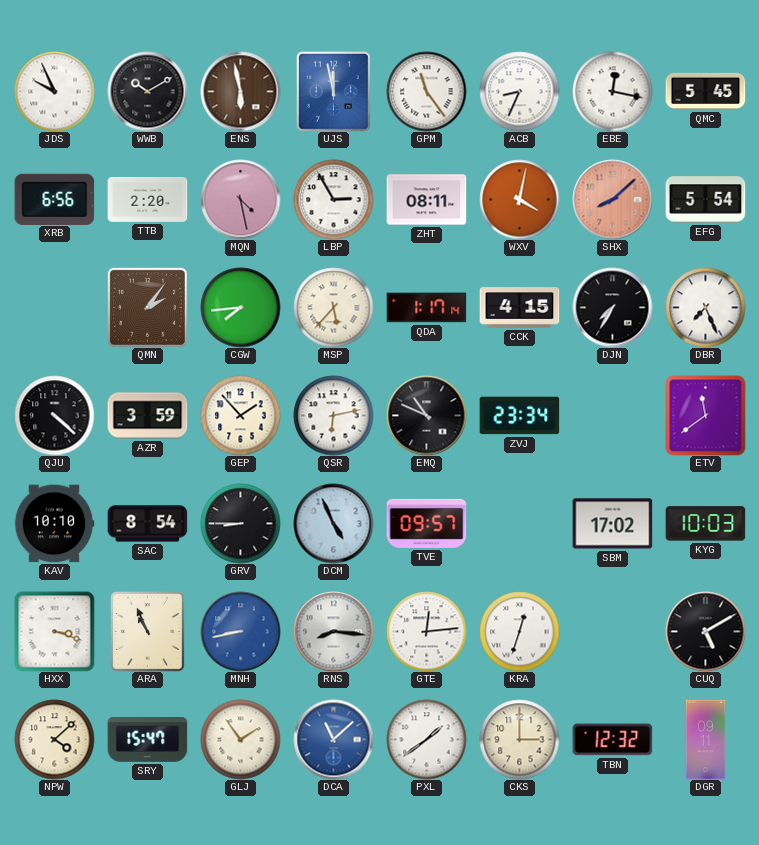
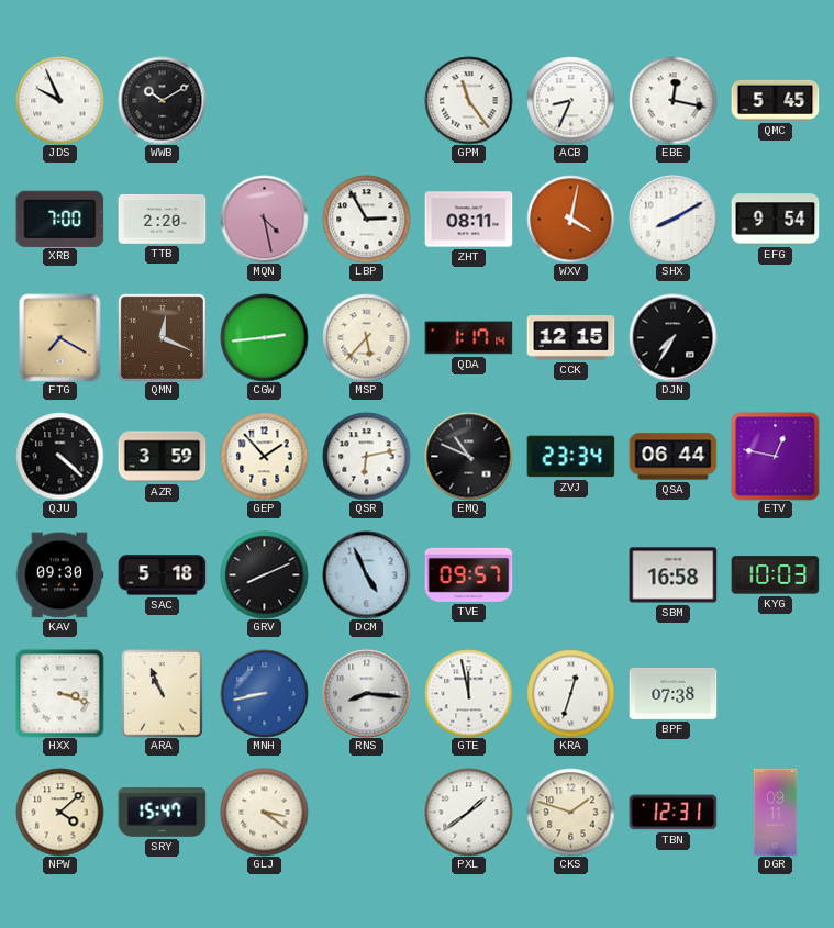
ENS: 5:58 -> none (240, 91)
UJS: 11:58 -> none (334, 92)
XRB: 6:56 -> 7:00 (59, 219)
SHX: 8:08 -> 8:10 (672, 219)
SHX dial: salmon -> white (672, 219)
EFG: 5:54 -> 9:54 (775, 220)
FTG: none -> 7:20 (60, 337)
QMN: 2:06 -> 12:19 (162, 337)
CGW: 7:44 -> 2:44 (264, 337)
CCK: 4:15 -> 12:15 (570, 338)
DBR: 7:26 -> none (705, 307)
QSA: none -> 06:44 (672, 457)
ETV: 11:39 -> 12:47 (775, 456)
KAV: 10:10 -> 09:30 (59, 575)
SAC: 8:54 -> 5:18 (162, 575)
GRV: 8:45 -> 8:11 (264, 574)
SBM: 17:02 -> 16:58 (672, 575)
GTE: 12:14 -> 11:58 (468, 693)
BPF: none -> 07:38 (672, 693)
CUQ: 5:10 -> none (705, 631)
GLJ: 1:54 -> 3:21 (264, 812)
DCA: 11:08 -> none (333, 739)
CKS: 3:00 -> 1:48 (570, 812)
TBN: 12:32 -> 12:31 (672, 813)
